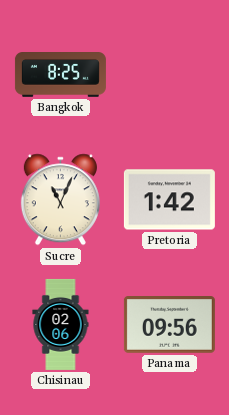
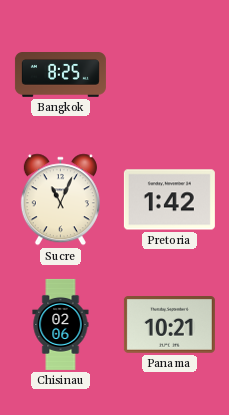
Panama: 09:56 -> 10:21 (169, 325)
